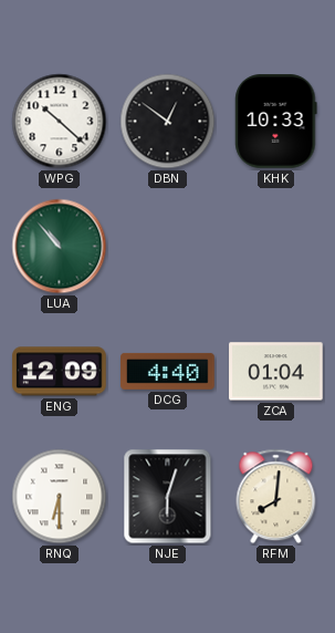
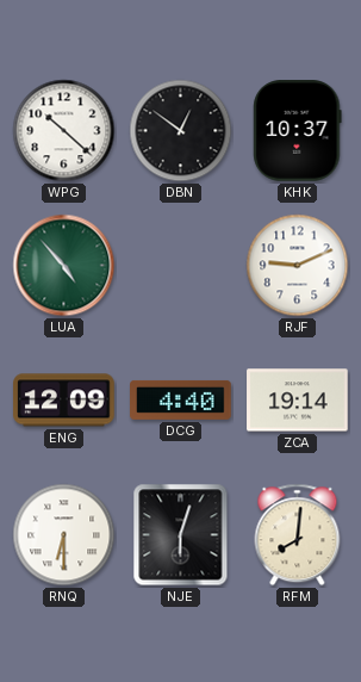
KHK: 10:33 -> 10:37 (298, 131)
LUA: 10:53 -> 4:53 (64, 266)
RJF: none -> 9:11 (298, 266)
ZCA: 01:04 -> 19:14 (298, 401)
